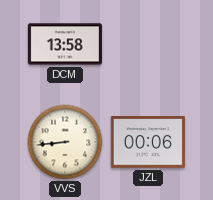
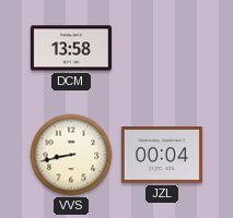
VVS: 8:44 -> 8:43 (71, 155)
JZL: 00:06 -> 00:04 (162, 156)
